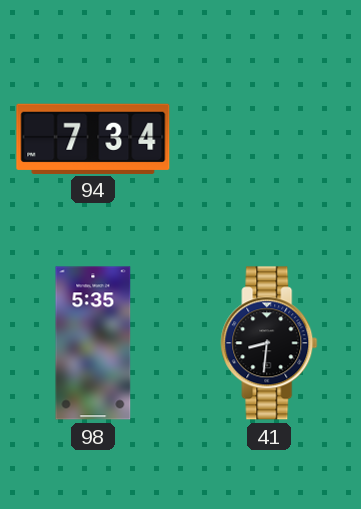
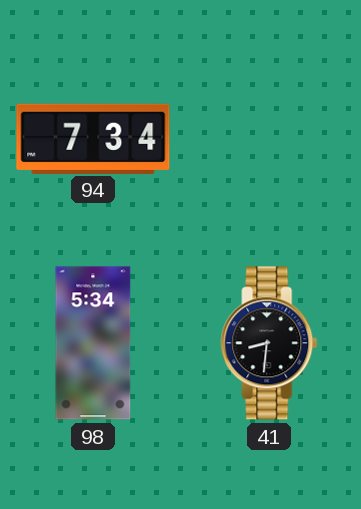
98: 5:35 -> 5:34 (93, 343)
